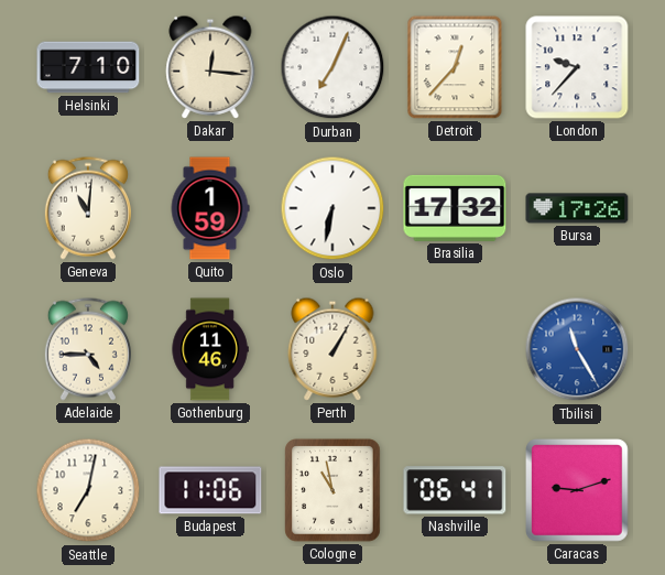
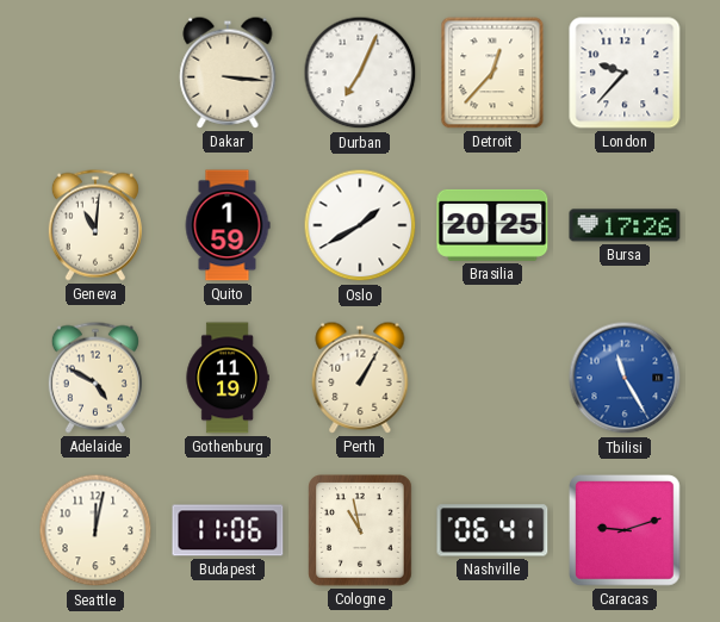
Helsinki: 7:10 -> none (88, 67)
Dakar: 12:16 -> 3:16 (228, 73)
Oslo: 6:32 -> 1:40 (360, 225)
Brasilia: 17:32 -> 20:25 (492, 225)
Adelaide: 4:45 -> 4:50 (95, 378)
Gothenburg: 11:46 -> 11:19 (228, 378)
Seattle: 7:02 -> 12:02 (95, 530)
